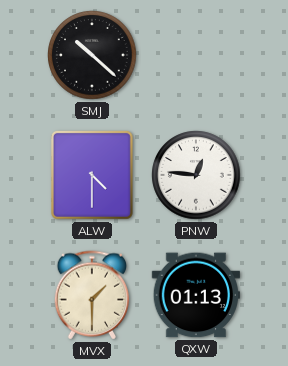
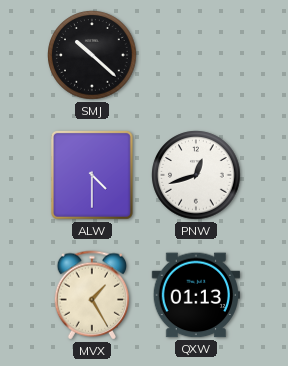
PNW: 12:46 -> 12:42 (196, 175)
MVX: 1:30 -> 1:25 (92, 295)
